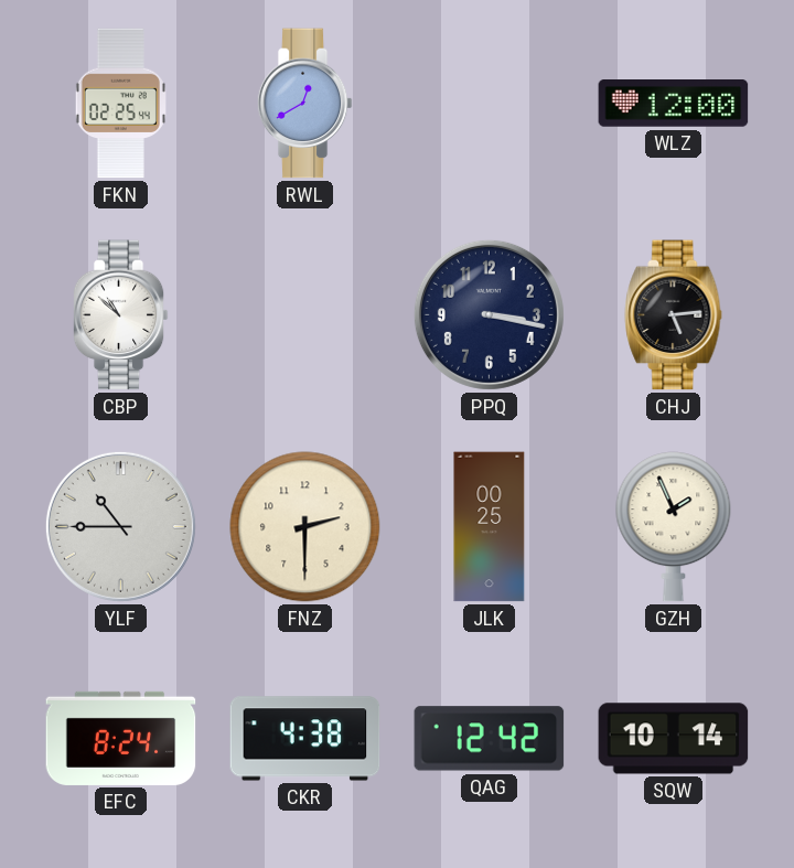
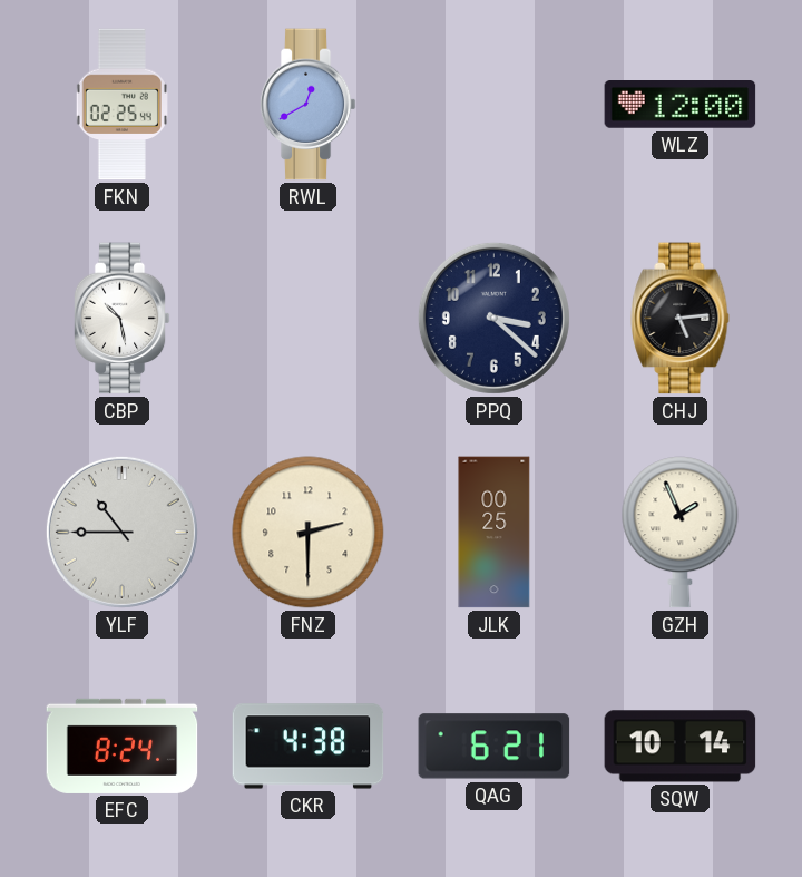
CBP: 10:52 -> 10:28 (121, 319)
PPQ: 3:17 -> 3:22 (493, 318)
QAG: 12:42 -> 6:21 (495, 747)
